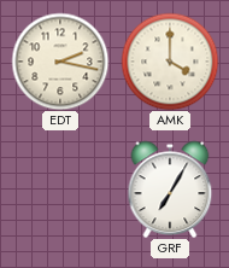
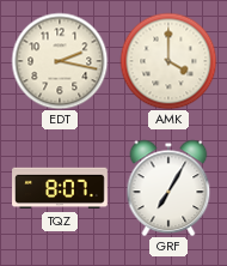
TQZ: none -> 8:07 (60, 188)
